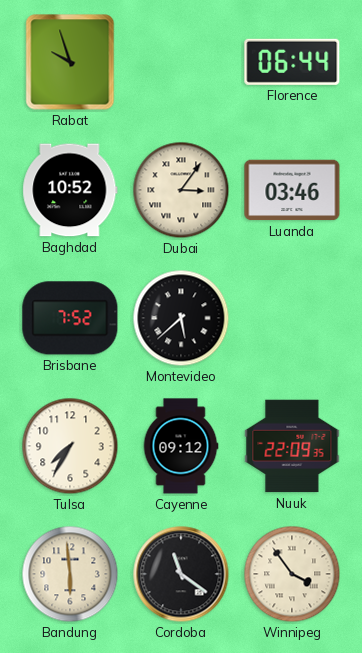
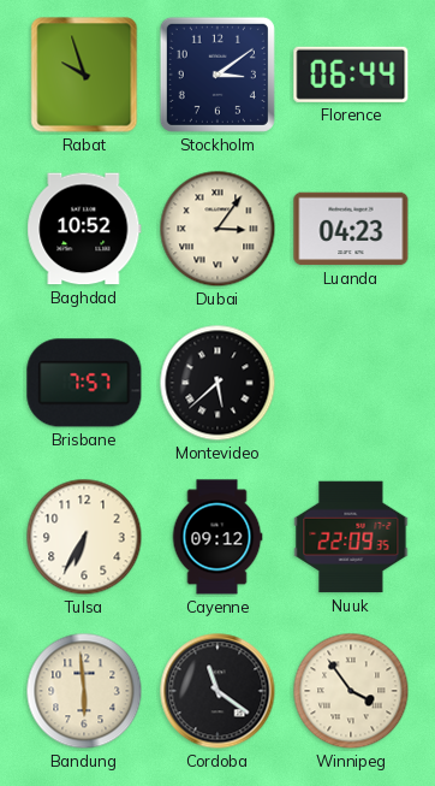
Stockholm: none -> 3:09 (218, 75)
Luanda: 03:46 -> 04:23 (351, 229)
Brisbane: 7:52 -> 7:57 (84, 383)
Tulsa: 7:35 -> 6:35 (84, 537)
